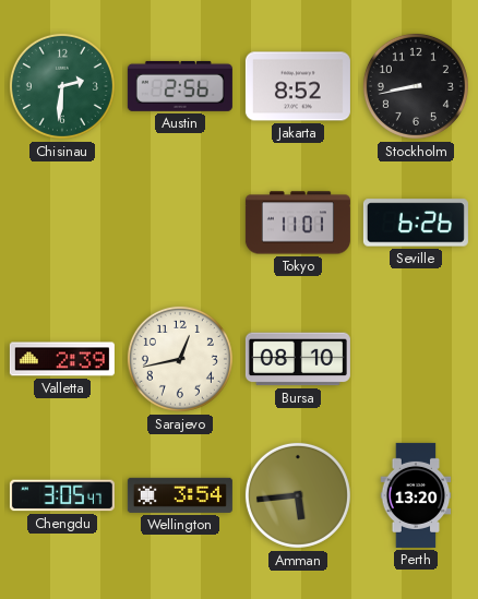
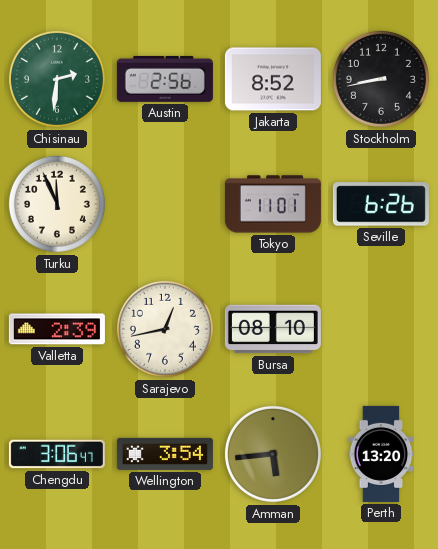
Turku: none -> 11:56 (57, 204)
Chengdu: 3:05 -> 3:06 (57, 454)
